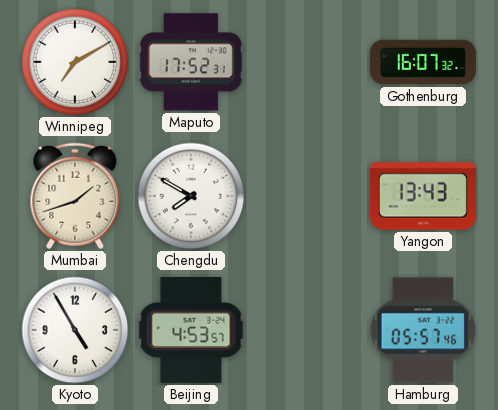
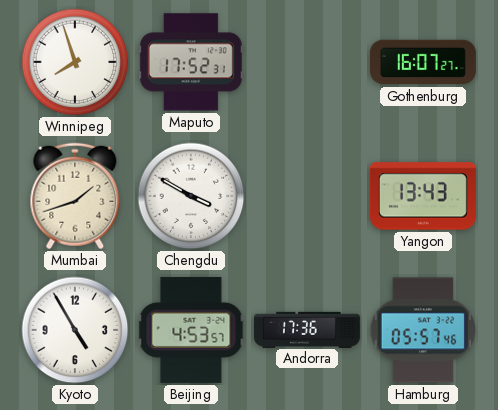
Winnipeg: 7:10 -> 7:57 (75, 62)
Gothenburg: 16:07:32 -> 16:07:27 (423, 62)
Chengdu: 7:50 -> 3:50 (191, 196)
Andorra: none -> 17:36 (307, 329)
